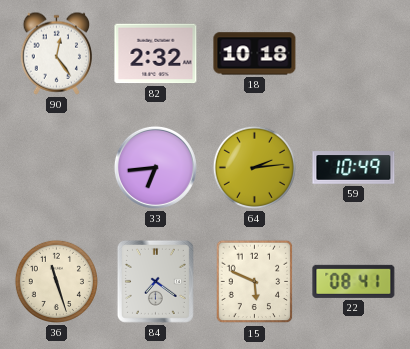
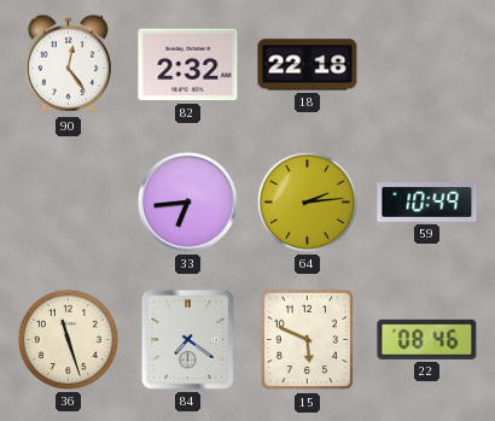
18: 10:18 -> 22:18 (308, 65)
22: 08:41 -> 08:46 (427, 339)
